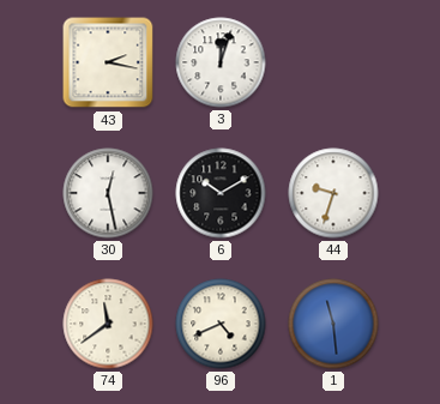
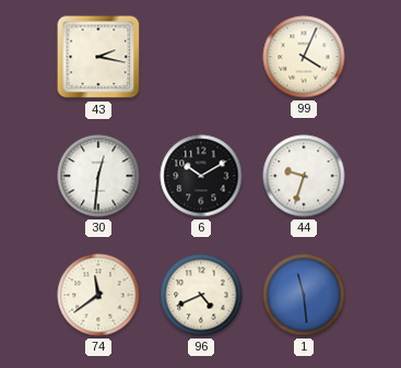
3: 12:03 -> none (221, 62)
99: none -> 4:04 (304, 57)
30: 12:28 -> 12:31 (98, 176)
